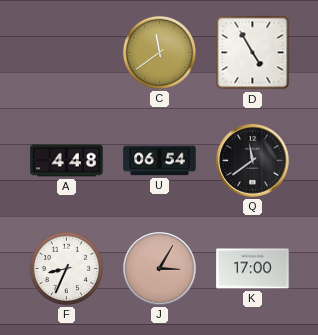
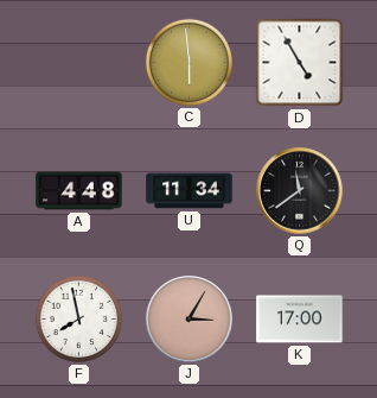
C: 11:39 -> 5:59 (188, 62)
U: 06:54 -> 11:34 (190, 191)
F: 8:34 -> 7:58 (78, 318)
